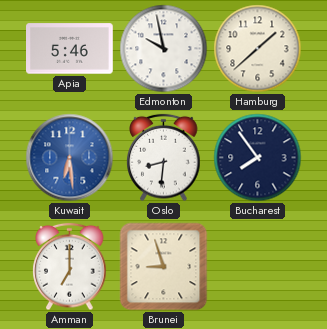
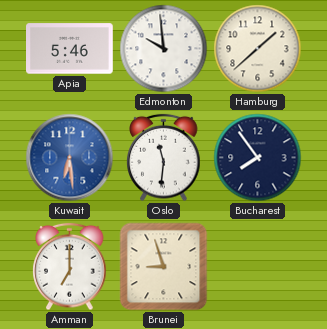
Edmonton: 9:58 -> 9:59 (164, 49)
Oslo: 8:31 -> 11:31 (164, 158)
